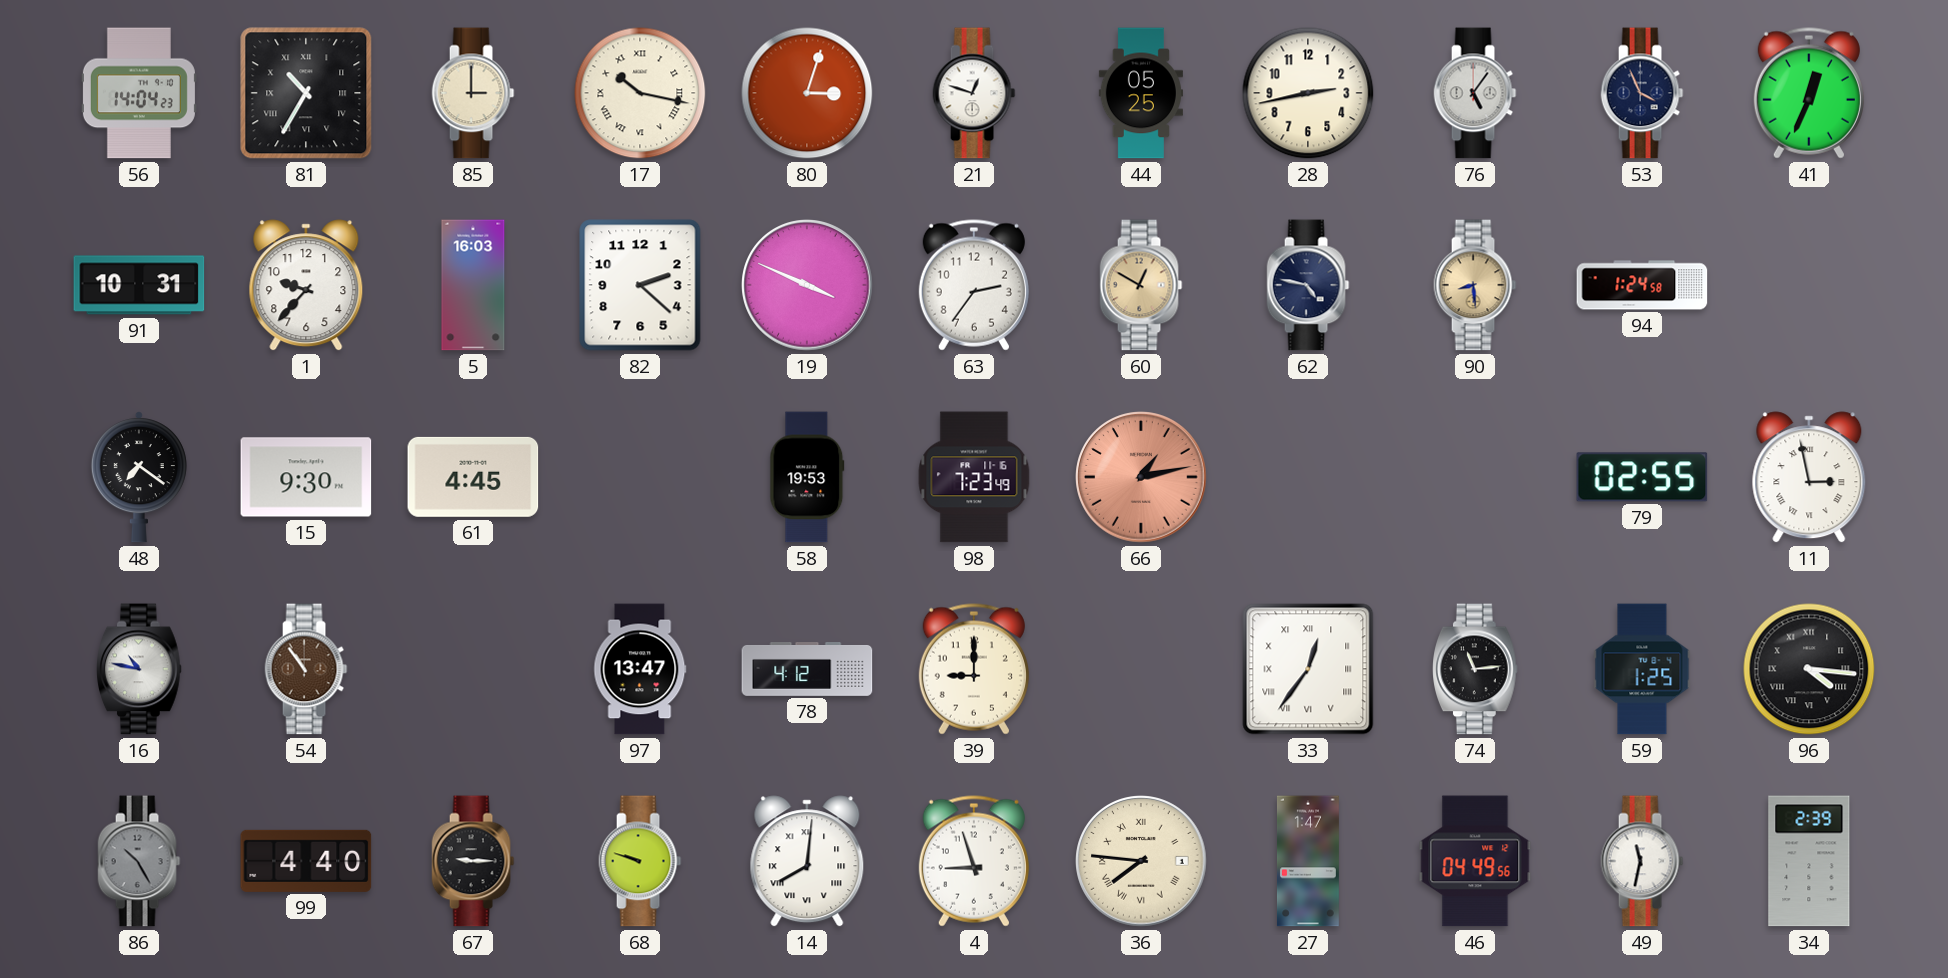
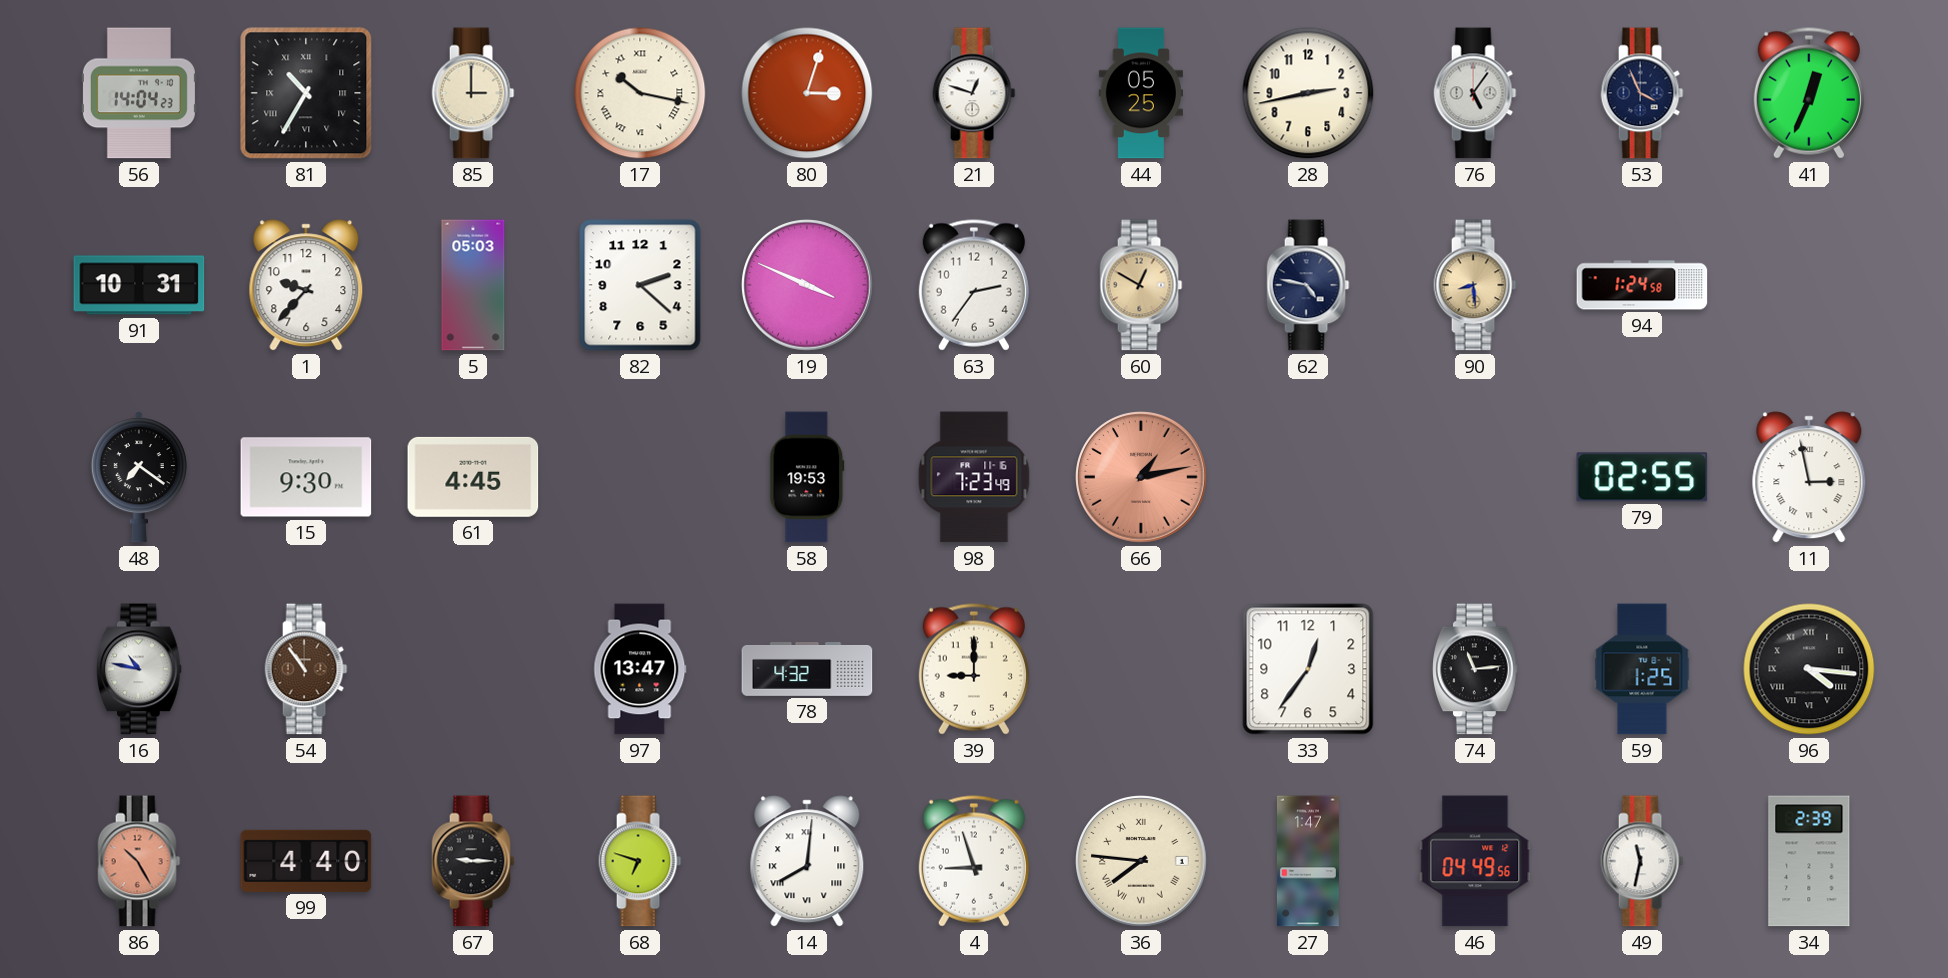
5: 16:03 -> 05:03 (473, 285)
78: 4:12 -> 4:32 (807, 670)
33 numerals: Roman -> Arabic (1308, 669)
86 dial: grey -> salmon (139, 861)
68: 9:48 -> 6:48 (640, 861)
